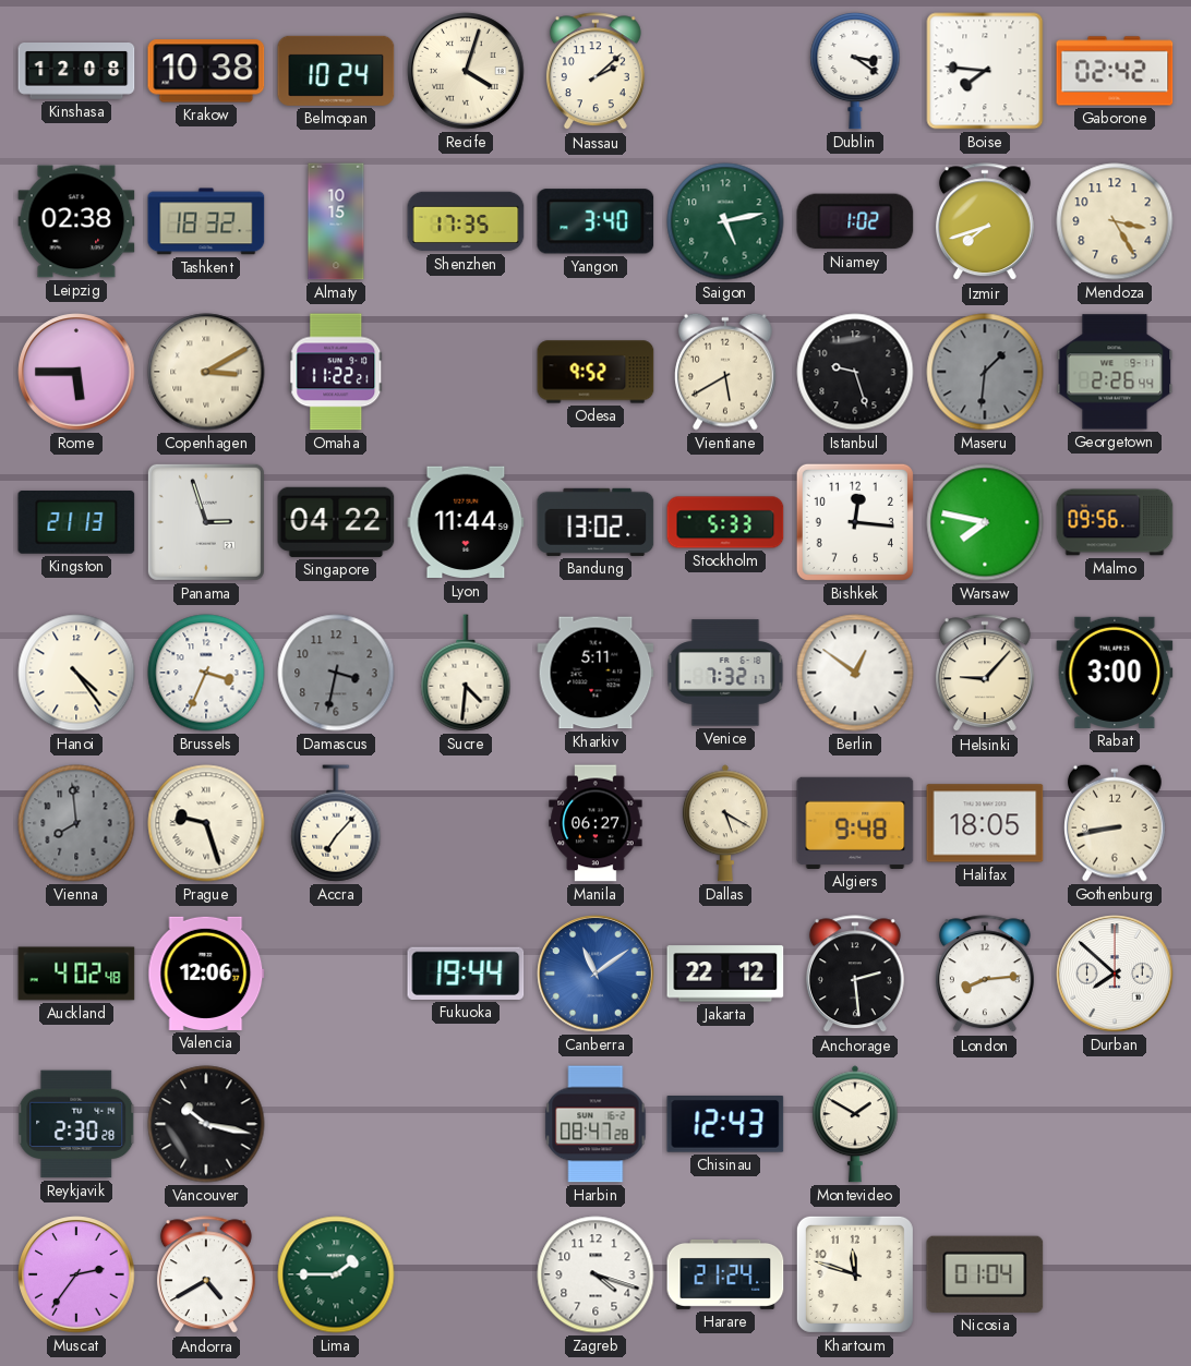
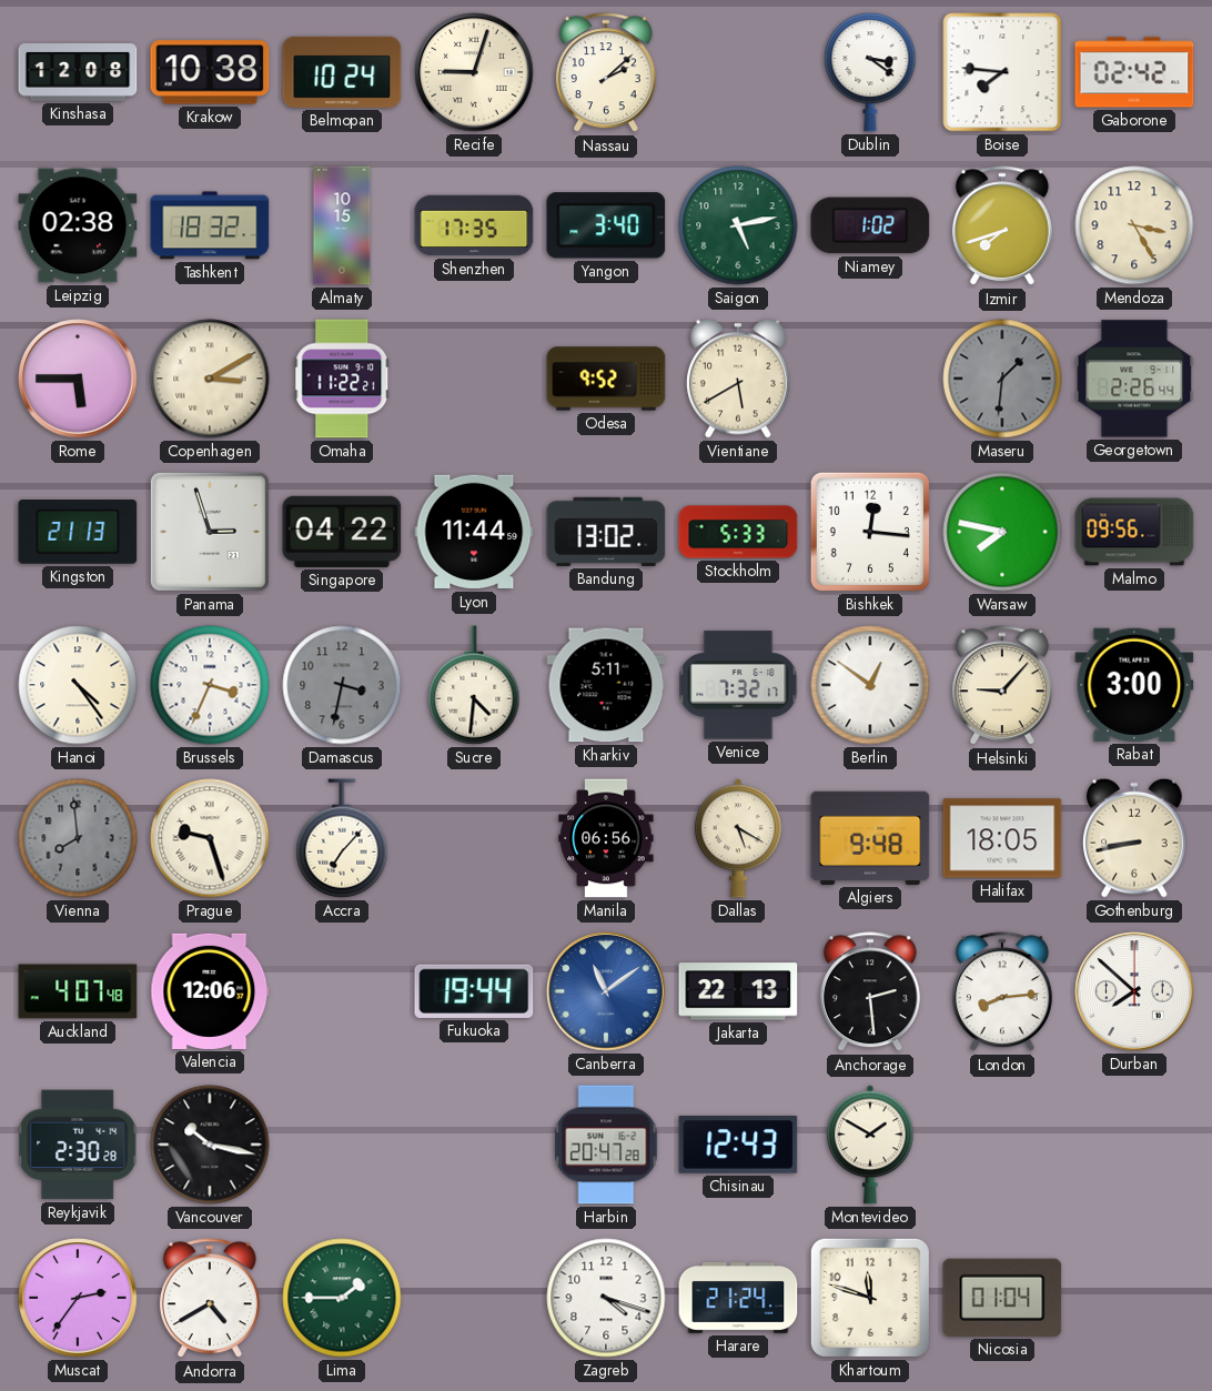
Recife: 4:03 -> 9:03 (474, 72)
Istanbul: 9:27 -> none (855, 372)
Manila: 06:27 -> 06:56 (606, 838)
Auckland: 4:02 -> 4:07 (78, 991)
Jakarta: 22:12 -> 22:13 (738, 991)
Harbin: 08:47 -> 20:47 (606, 1145)
